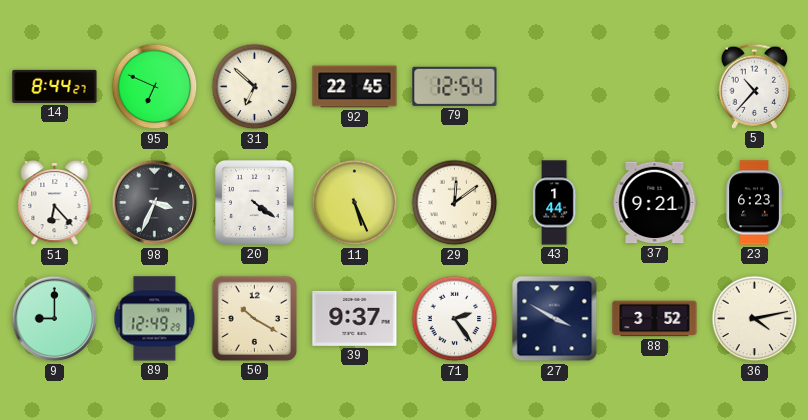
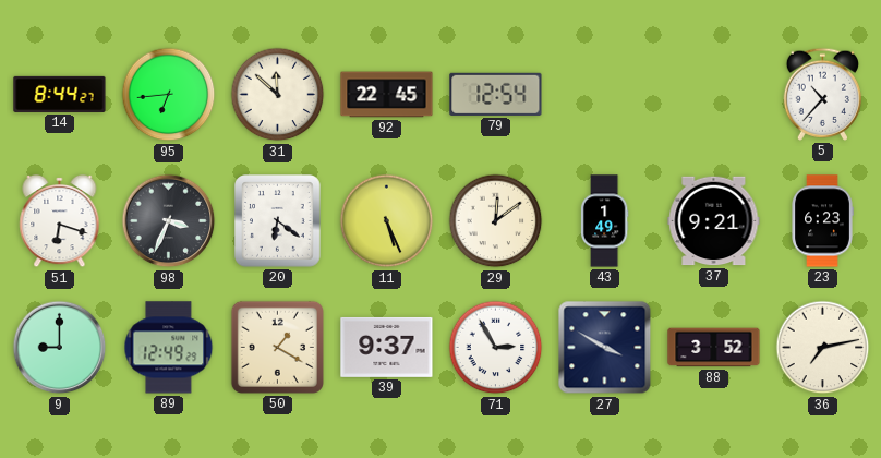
95: 6:49 -> 6:44 (169, 95)
31: 6:52 -> 11:52 (278, 95)
51: 6:23 -> 6:18 (60, 221)
20: 4:21 -> 6:21 (278, 221)
43: 1:44 -> 1:49 (604, 221)
50: 10:20 -> 1:20 (277, 347)
71: 2:24 -> 2:55 (496, 348)
36: 4:13 -> 7:13 (823, 348)
